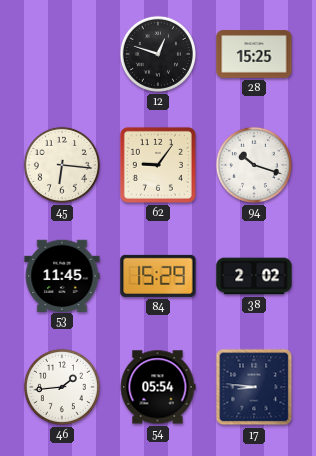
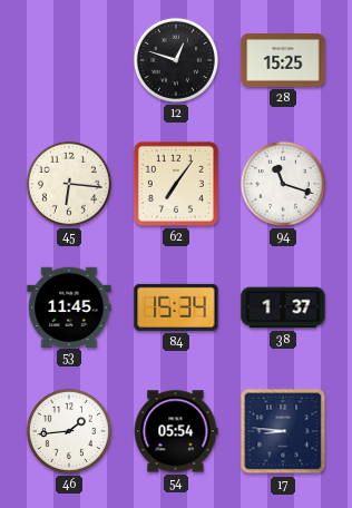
62: 9:06 -> 7:06 (176, 184)
94: 10:18 -> 11:18 (283, 184)
84: 15:29 -> 15:34 (176, 307)
38: 2:02 -> 1:37 (283, 307)
